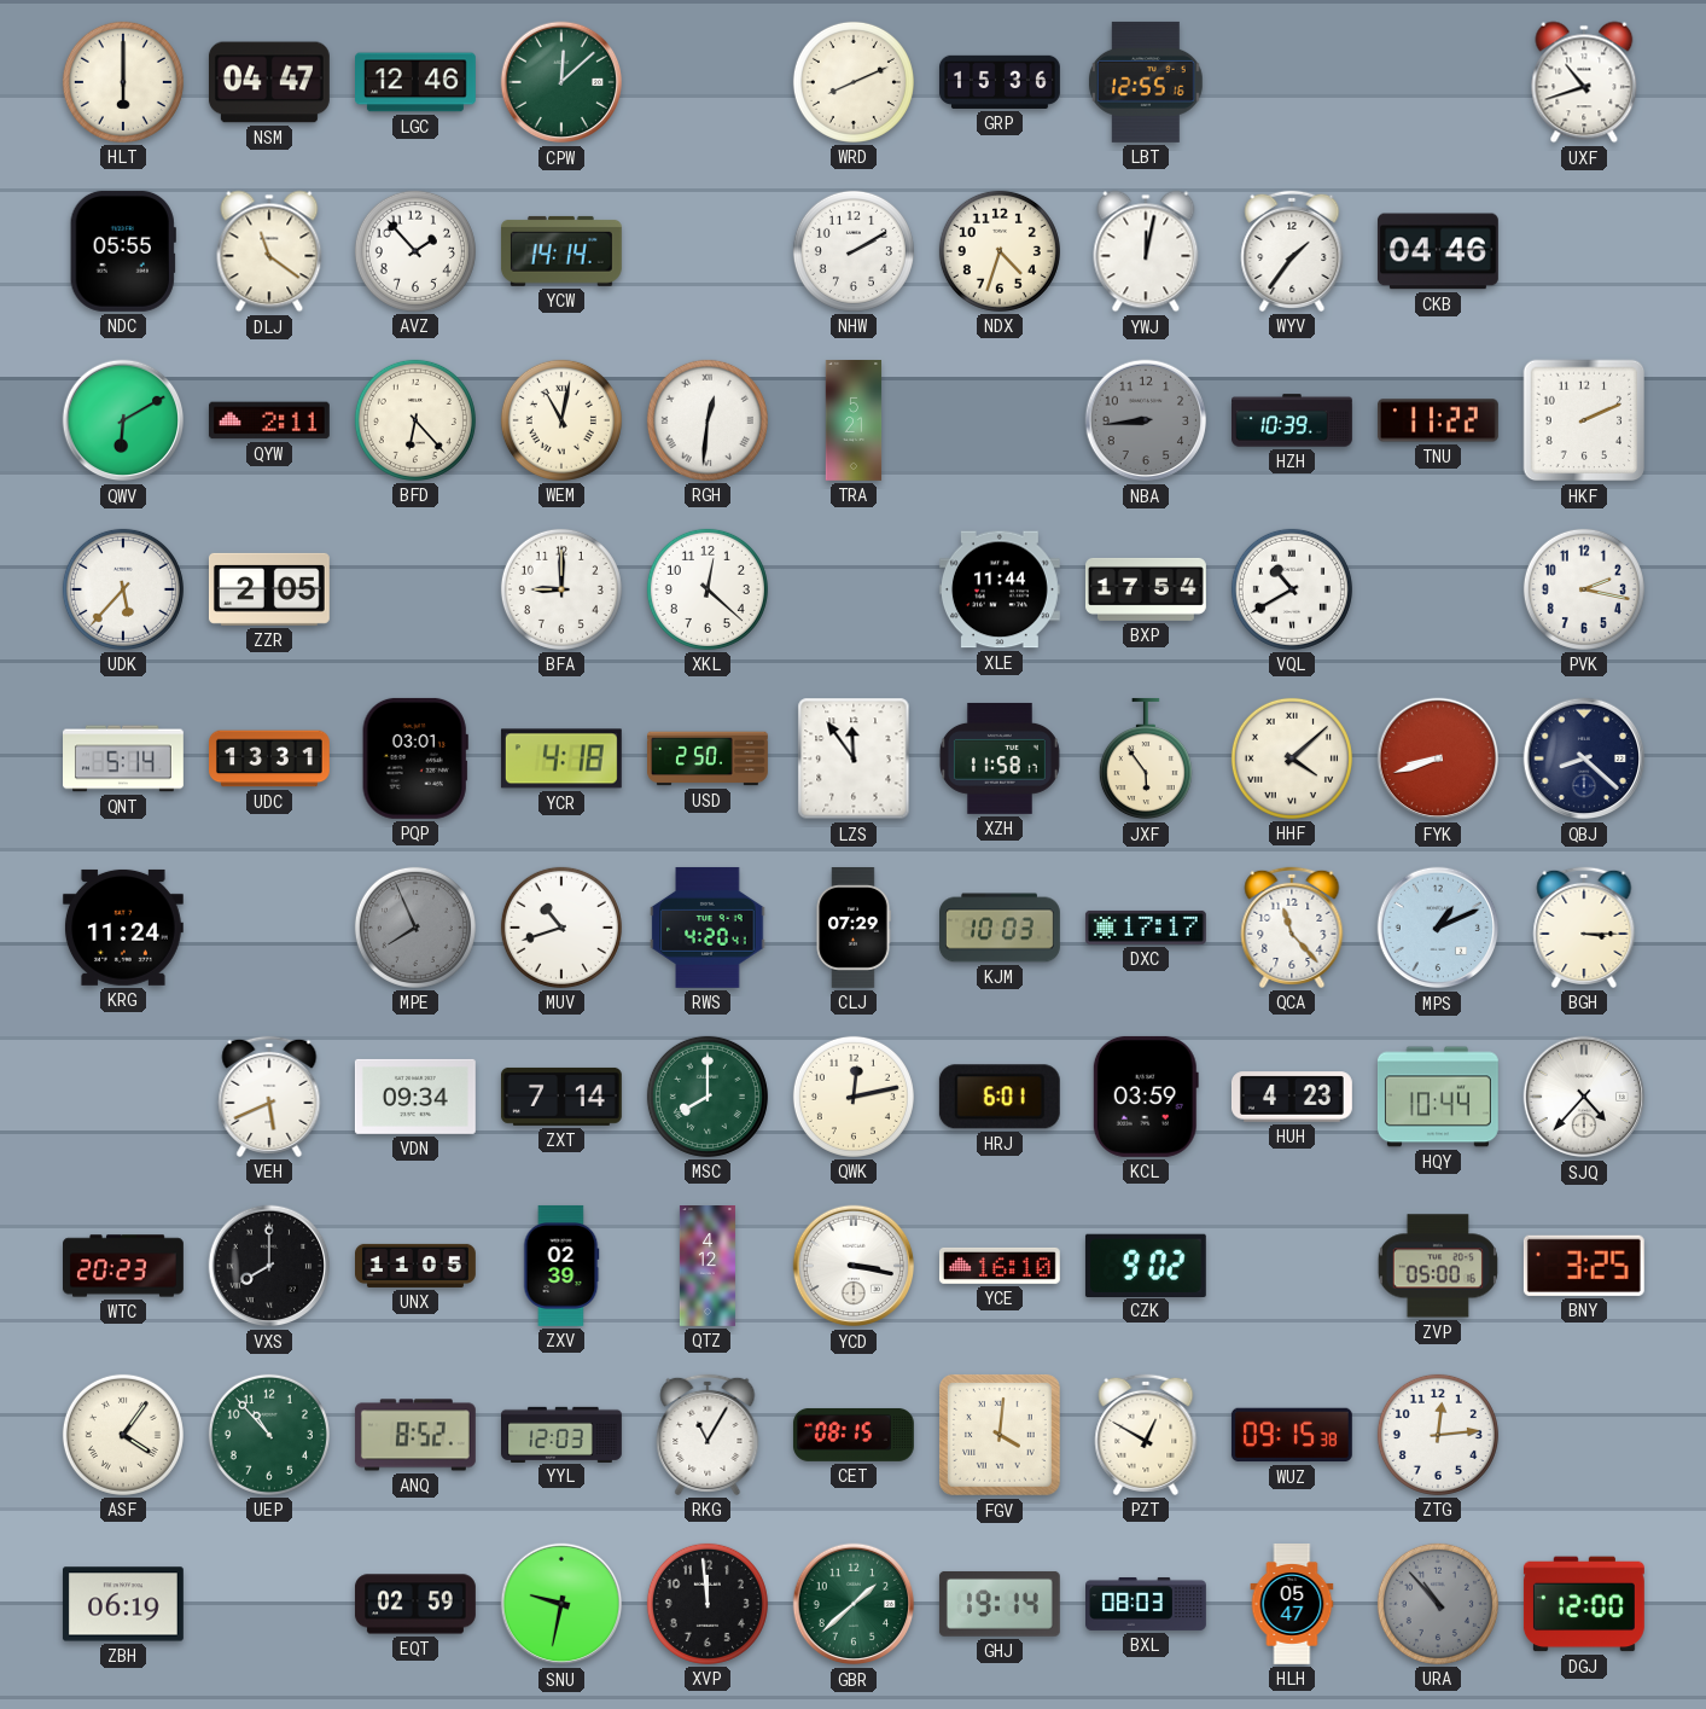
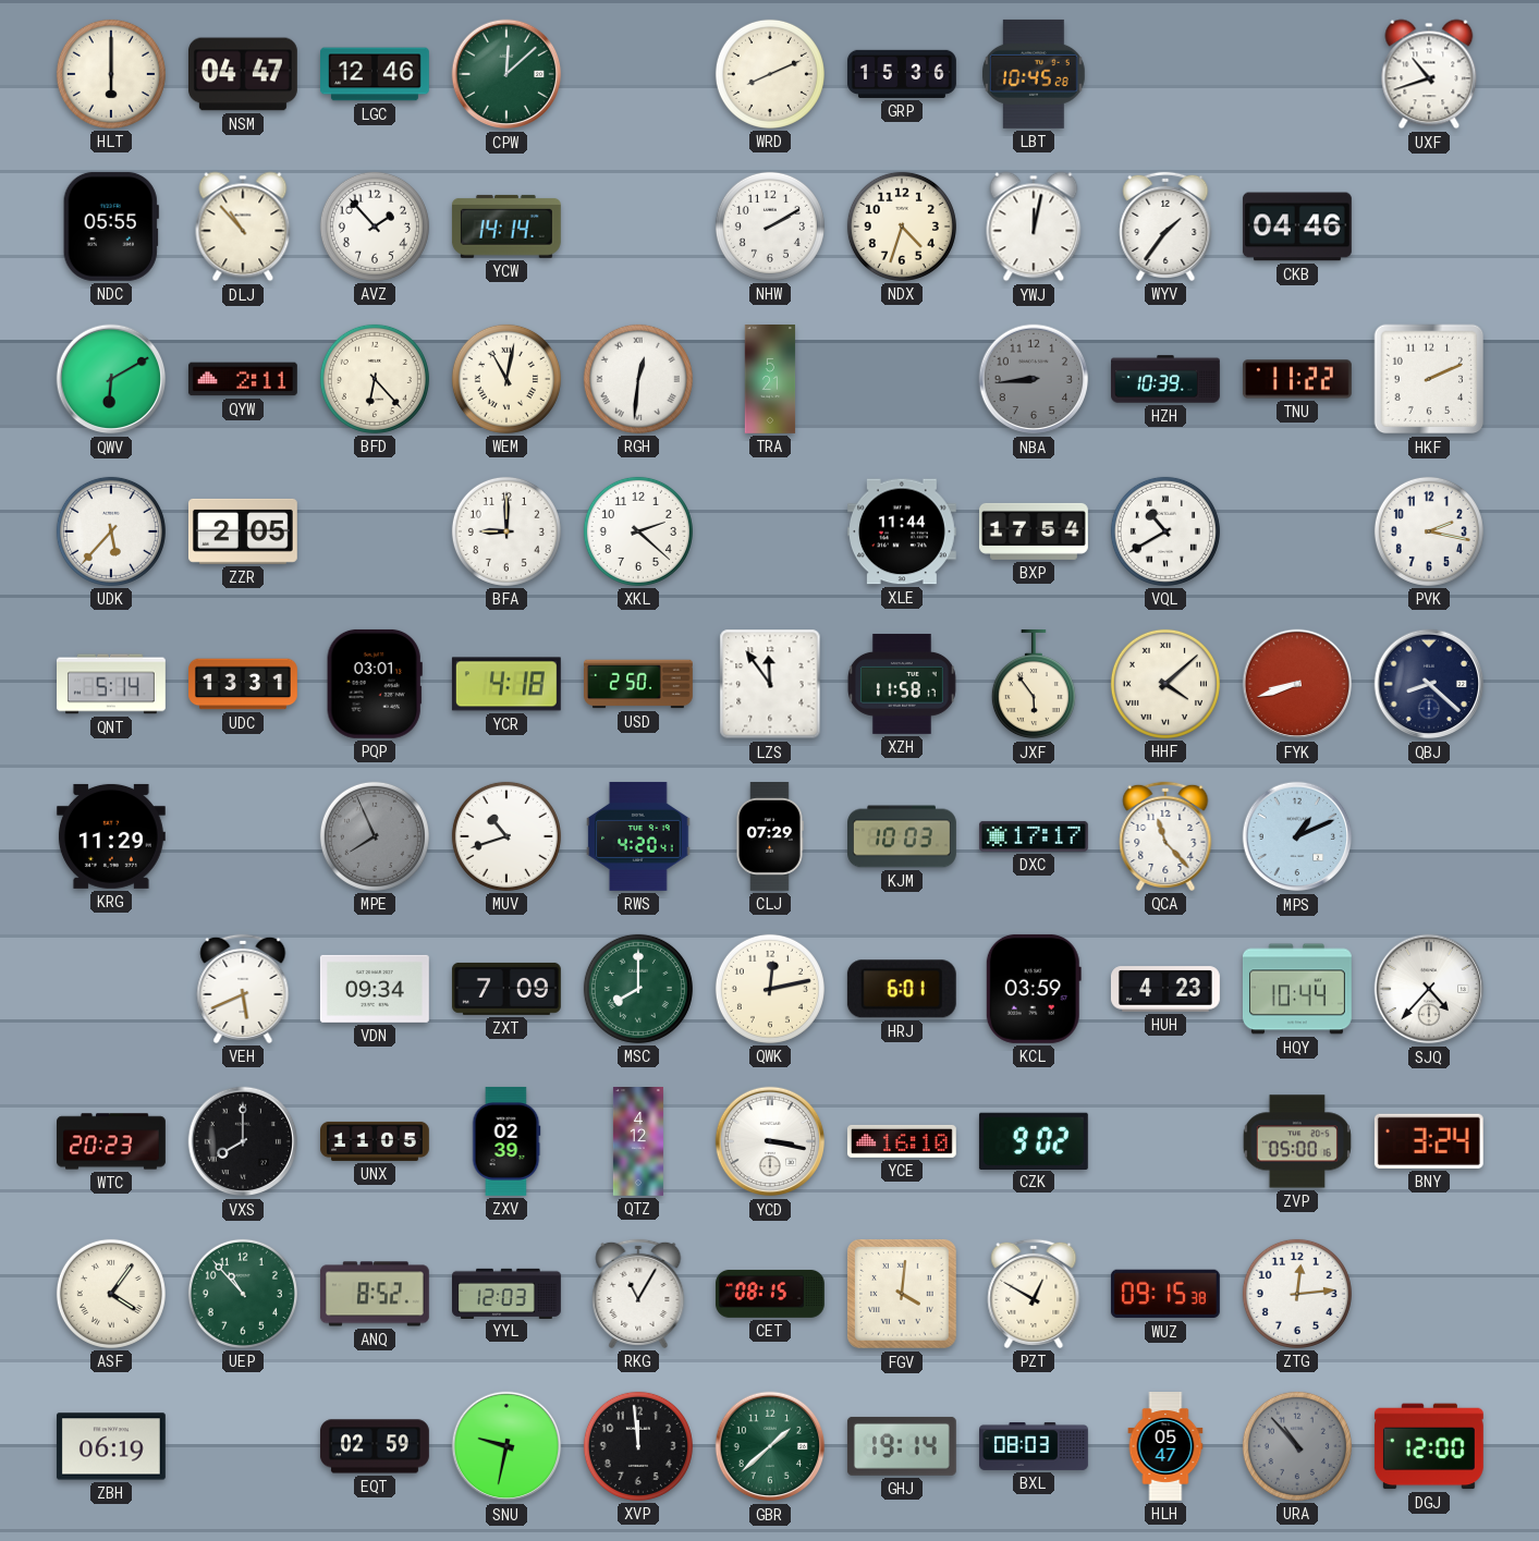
LBT: 12:55 -> 10:45 (1034, 74)
DLJ: 11:21 -> 10:53 (243, 227)
XKL: 12:22 -> 2:22 (638, 531)
KRG: 11:24 -> 11:29 (111, 836)
BGH: 3:15 -> none (1584, 928)
ZXT: 7:14 -> 7:09 (506, 989)
BNY: 3:25 -> 3:24 (1429, 1141)
